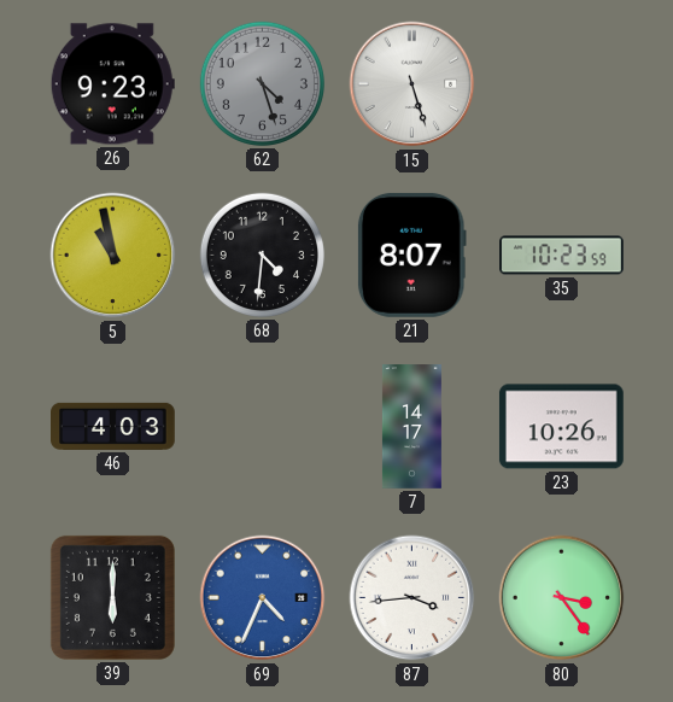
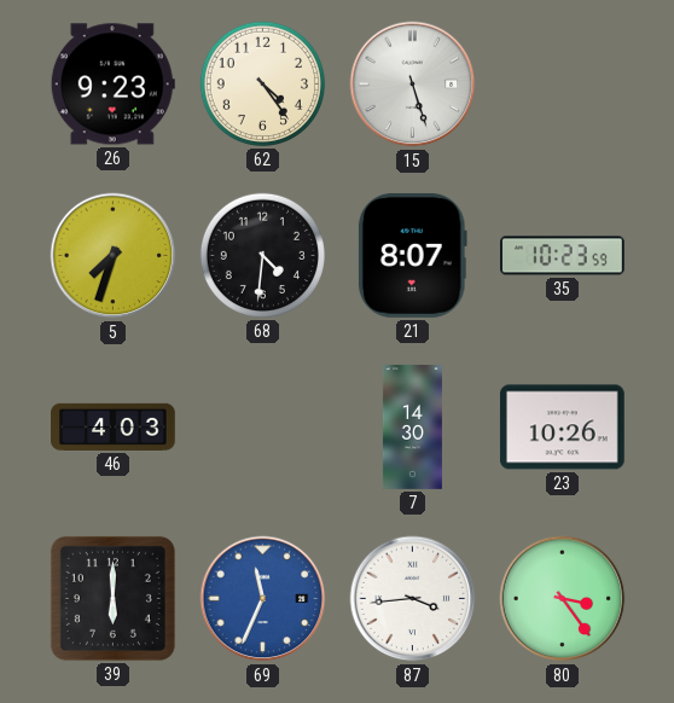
62: 4:27 -> 4:24 (262, 83)
62 dial: grey -> cream (262, 83)
5: 10:58 -> 7:33 (114, 256)
7: 14:17 -> 14:30 (412, 428)
69: 4:34 -> 11:34 (263, 599)
